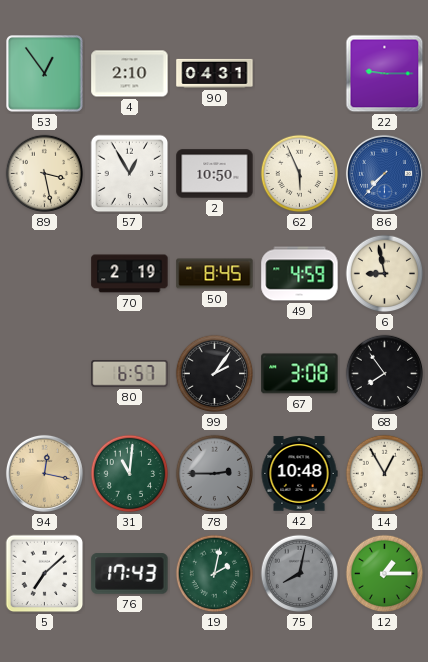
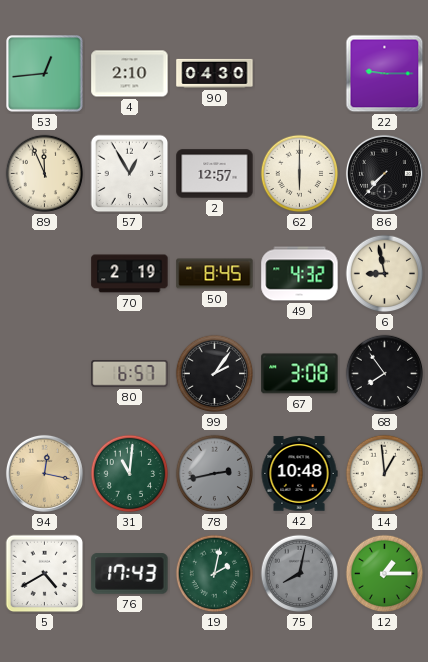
53: 12:54 -> 12:44 (45, 74)
90: 04:31 -> 04:30 (215, 73)
89: 3:28 -> 11:56 (45, 174)
2: 10:50 -> 12:57 (215, 174)
62: 5:56 -> 6:00 (300, 174)
86 dial: blue -> black (384, 173)
49: 4:59 -> 4:32 (300, 274)
78: 2:45 -> 2:43 (215, 474)
14: 12:55 -> 12:59 (385, 474)
5: 7:08 -> 4:40 (45, 574)
